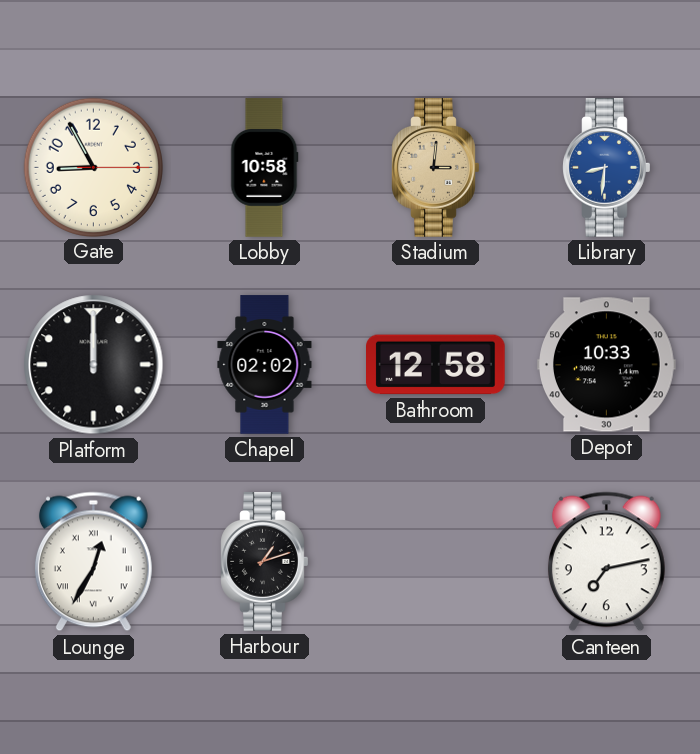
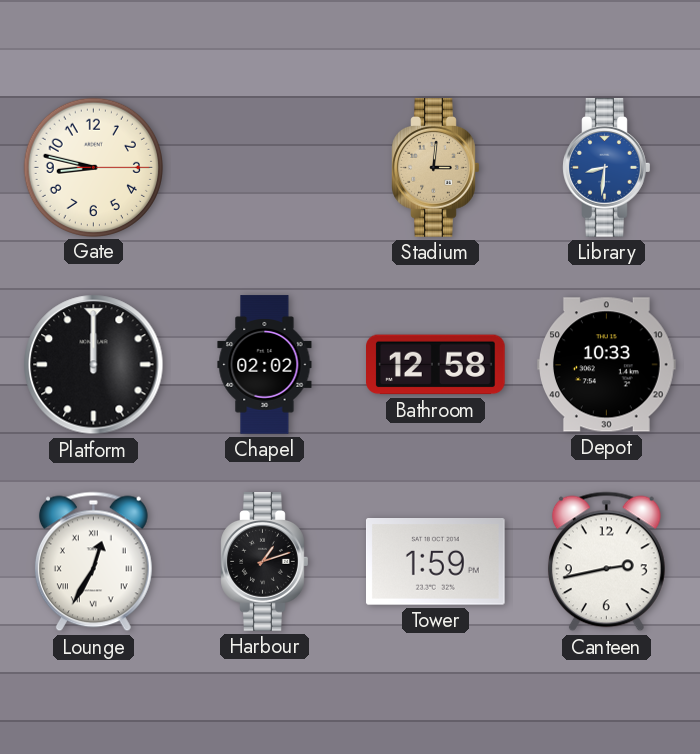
Gate: 8:55 -> 8:47 (93, 167)
Lobby: 10:58 -> none (265, 168)
Tower: none -> 1:59 (436, 562)
Canteen: 7:13 -> 2:43 (606, 562)
